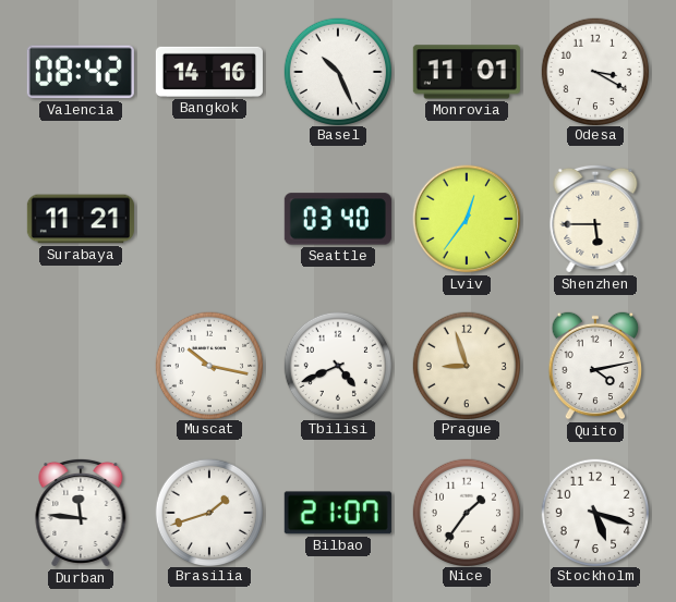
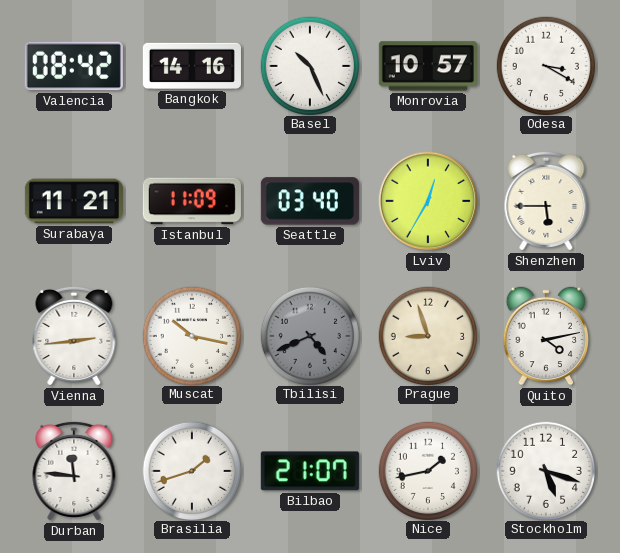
Monrovia: 11:01 -> 10:57 (428, 66)
Istanbul: none -> 11:09 (192, 201)
Lviv: 12:36 -> 12:35 (428, 201)
Vienna: none -> 2:44 (74, 336)
Tbilisi dial: white -> grey (309, 335)
Nice: 1:36 -> 1:43 (427, 470)
